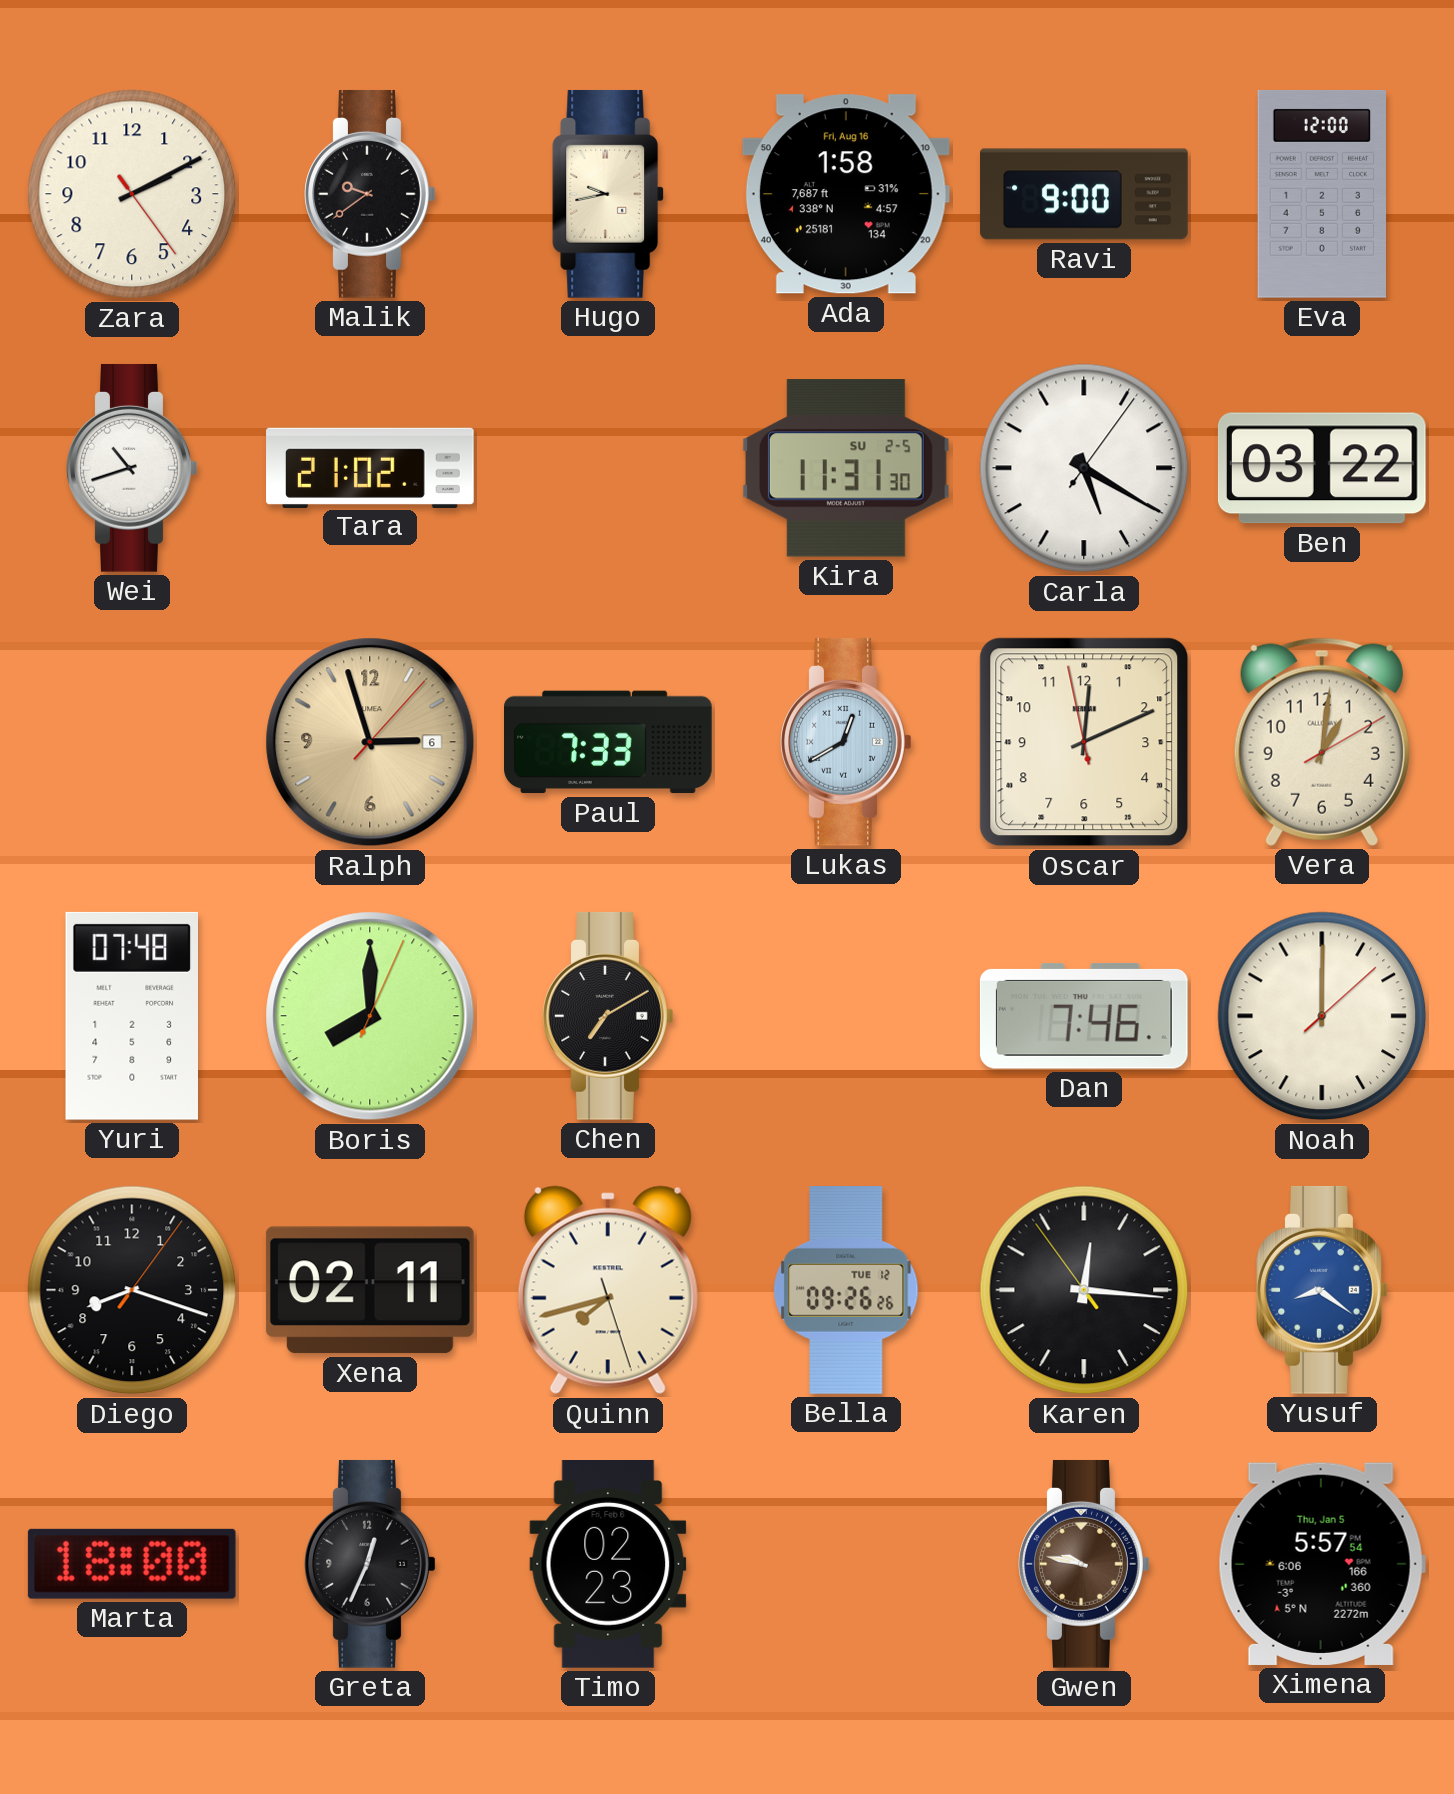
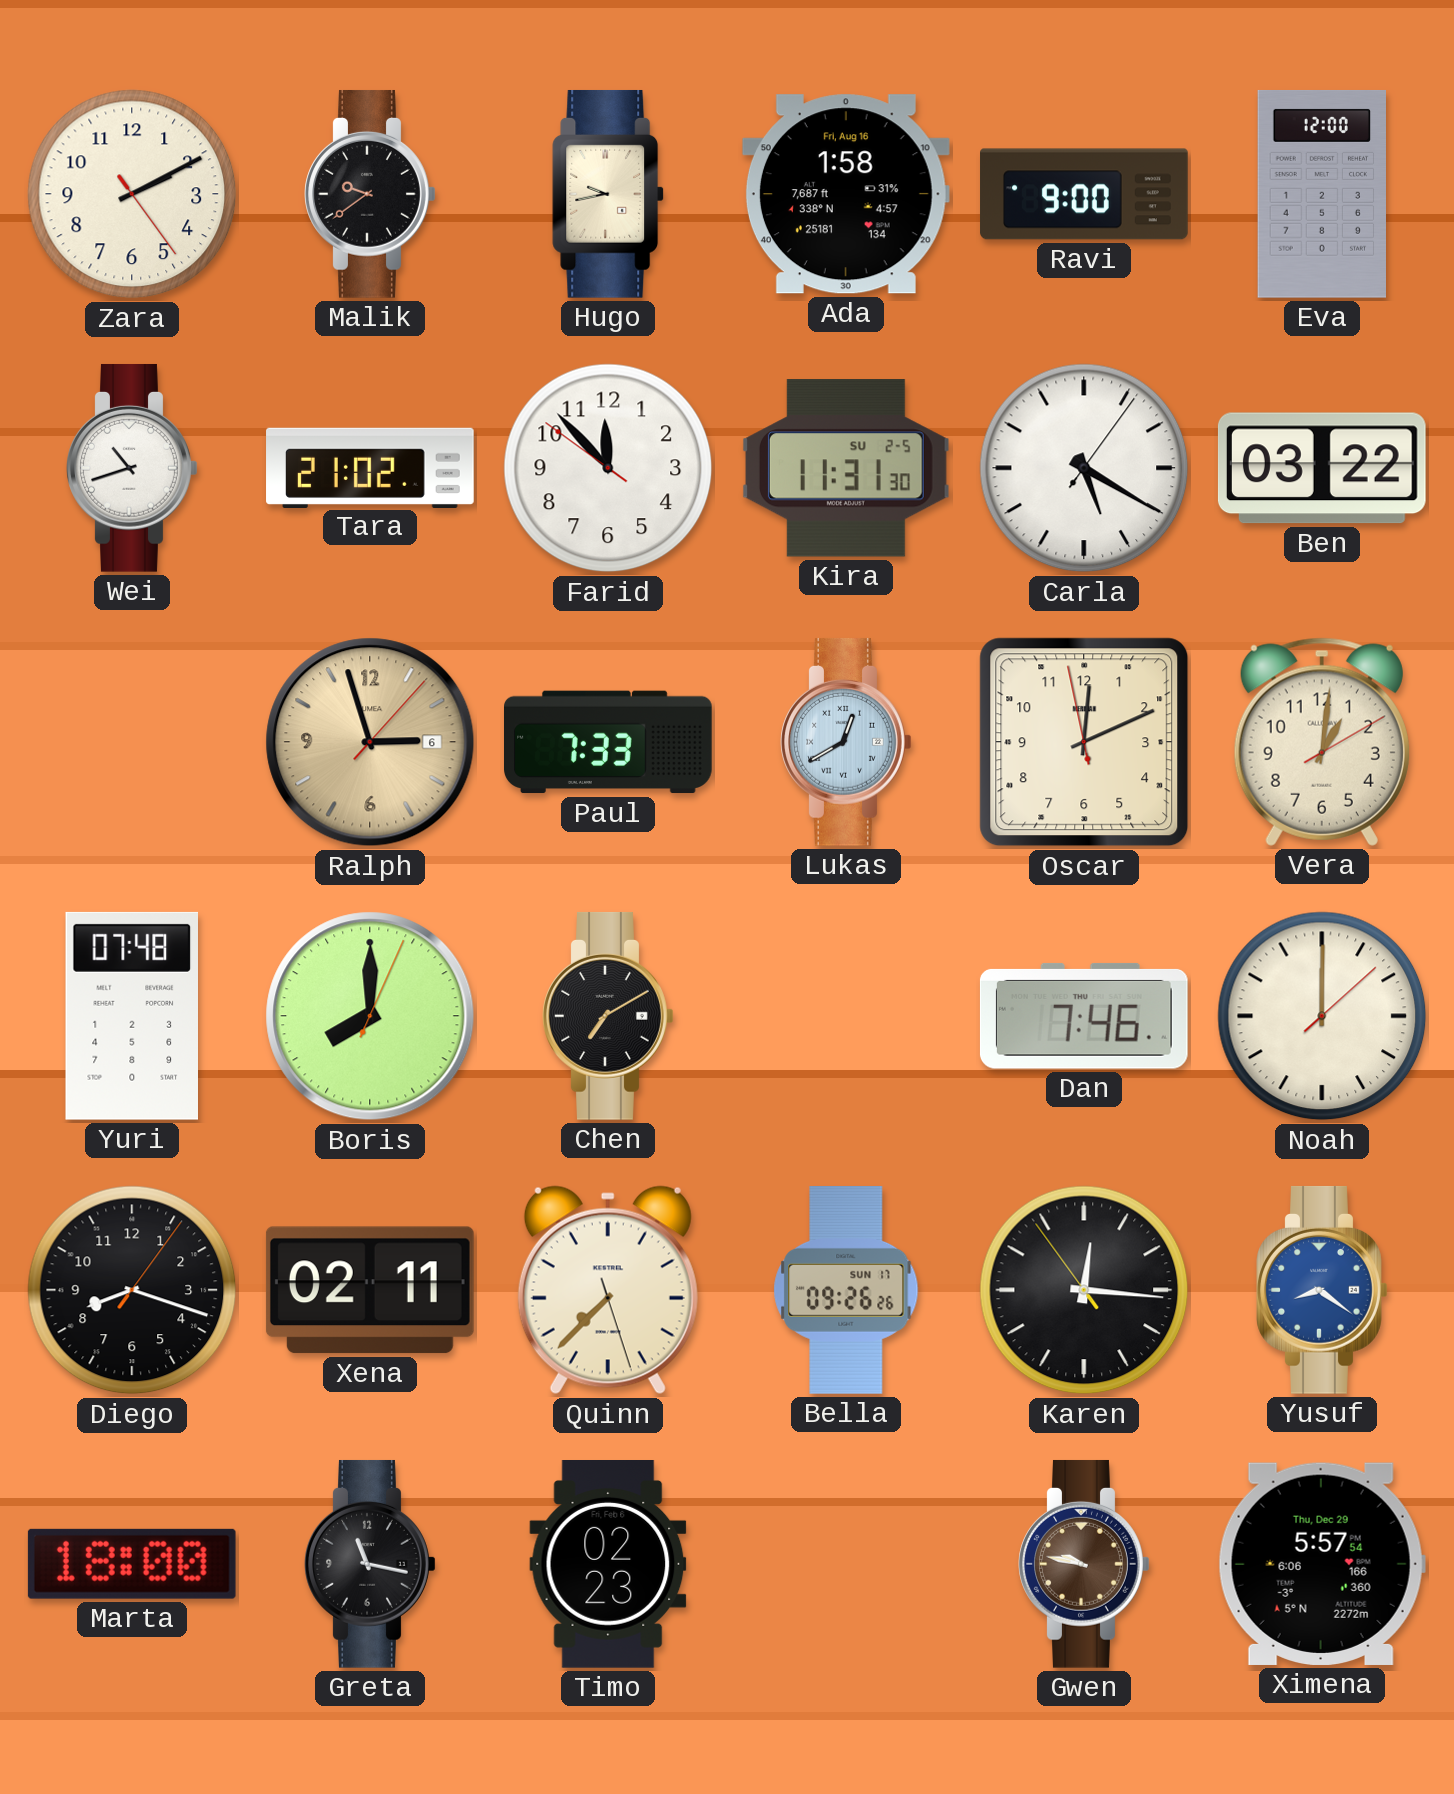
Farid: none -> 11:52 (608, 468)
Quinn: 7:42 -> 7:37 (608, 1290)
Bella date: TUE 12 -> SUN 17 (846, 1291)
Greta: 12:34 -> 11:17 (370, 1564)
Ximena date: Thu, Jan 5 -> Thu, Dec 29 (1322, 1564)
